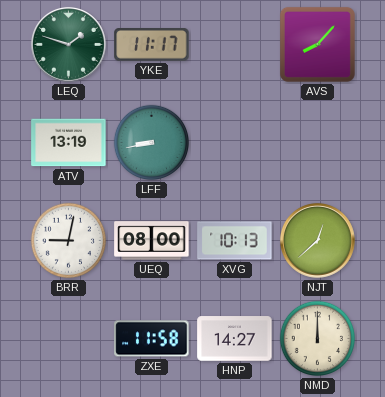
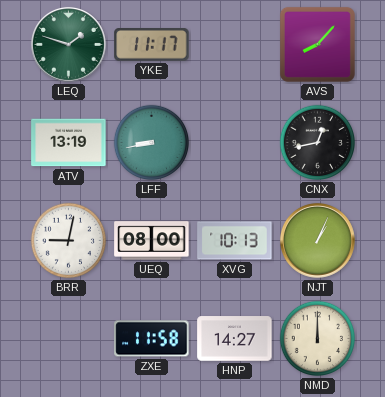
CNX: none -> 12:43 (318, 143)
NJT: 12:38 -> 1:04 (317, 240)
